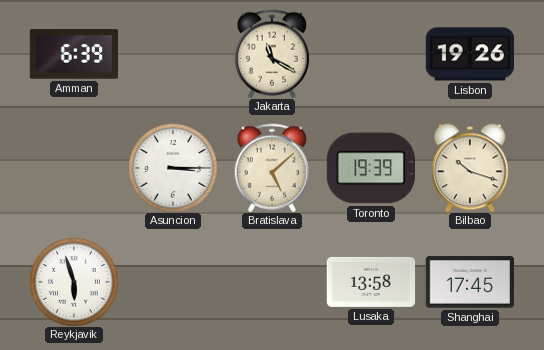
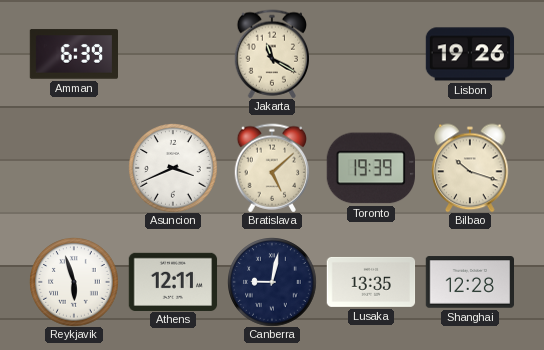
Asuncion: 3:15 -> 3:41 (173, 168)
Athens: none -> 12:11 (173, 281)
Canberra: none -> 9:02 (272, 282)
Lusaka: 13:58 -> 13:35 (371, 282)
Shanghai: 17:45 -> 12:28 (469, 282)
